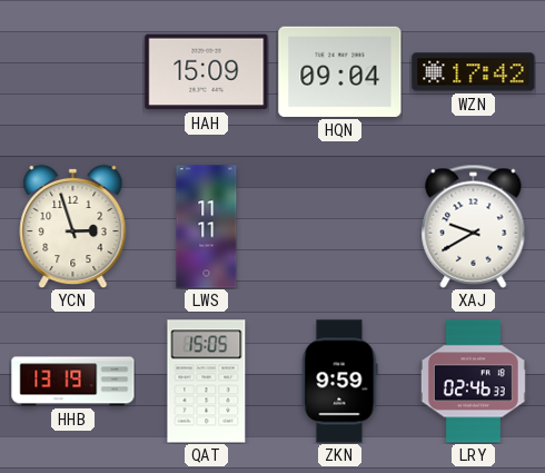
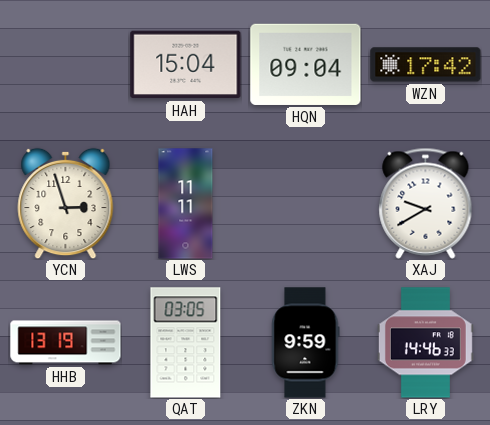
HAH: 15:09 -> 15:04 (186, 65)
QAT: 15:05 -> 03:05 (186, 343)
LRY: 02:46 -> 14:46 (425, 343)
